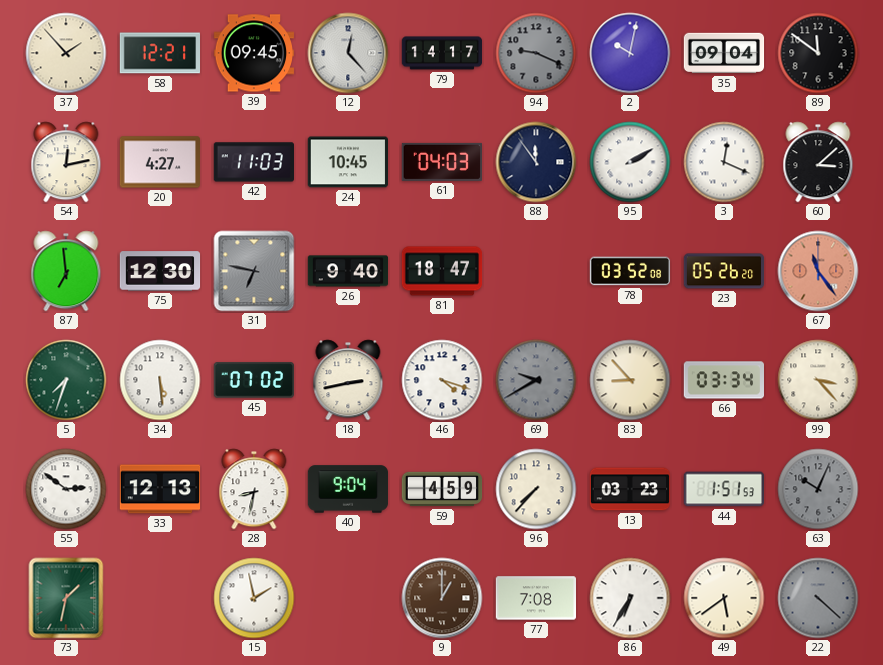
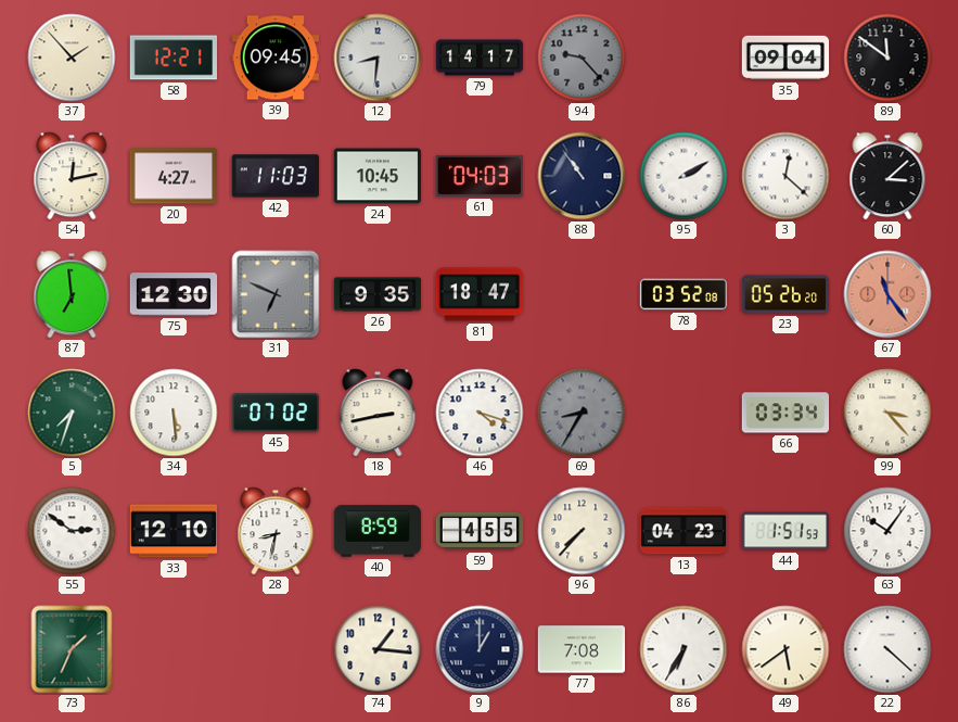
12: 12:23 -> 8:31 (378, 58)
94: 9:19 -> 9:23 (582, 58)
2: 10:02 -> none (630, 53)
88: 11:54 -> 10:54 (582, 176)
3: 12:19 -> 12:22 (785, 176)
31: 6:47 -> 6:49 (276, 294)
26: 9:40 -> 9:35 (378, 294)
69: 9:40 -> 8:35 (582, 413)
83: 8:53 -> none (630, 380)
33: 12:13 -> 12:10 (174, 531)
40: 9:04 -> 8:59 (378, 531)
59: 4:59 -> 4:55 (480, 531)
13: 03:23 -> 04:23 (684, 531)
63: 10:04 -> 10:06 (887, 531)
63 dial: grey -> white (887, 531)
73: 1:32 -> 1:34 (72, 649)
15: 1:58 -> none (254, 598)
74: none -> 1:16 (378, 649)
9 dial: brown -> navy (480, 649)
22 dial: grey -> white (887, 649)
